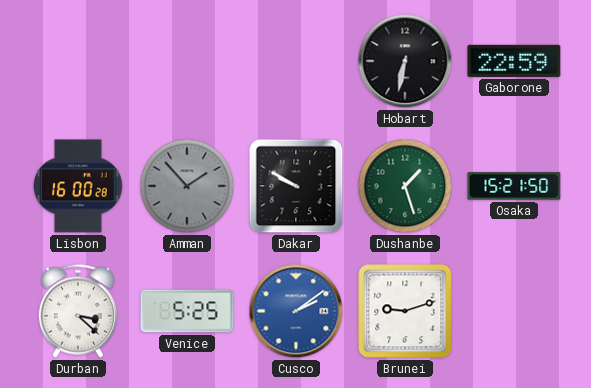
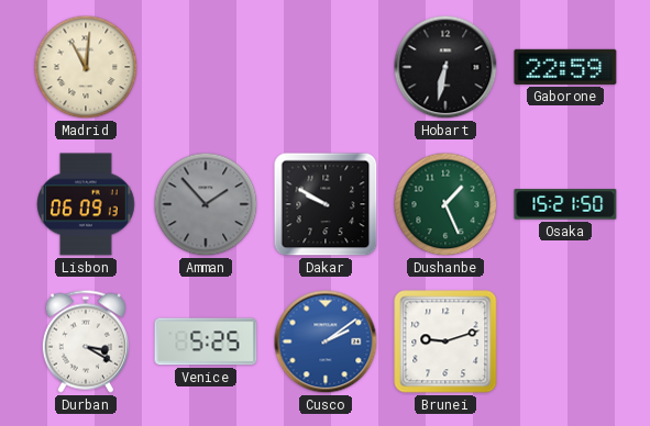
Madrid: none -> 11:01 (86, 67)
Lisbon: 16:00 -> 06:09 (87, 204)
Dushanbe: 1:27 -> 1:26 (445, 204)
Durban: 3:22 -> 3:20 (86, 341)
